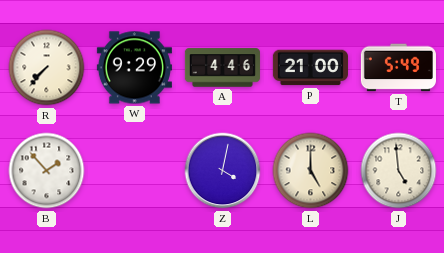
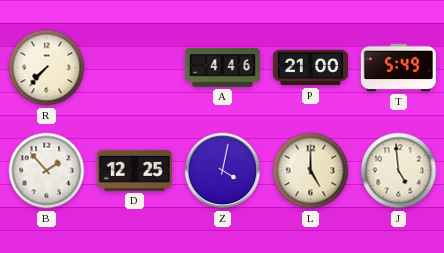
W: 9:29 -> none (134, 68)
D: none -> 12:25 (134, 170)
